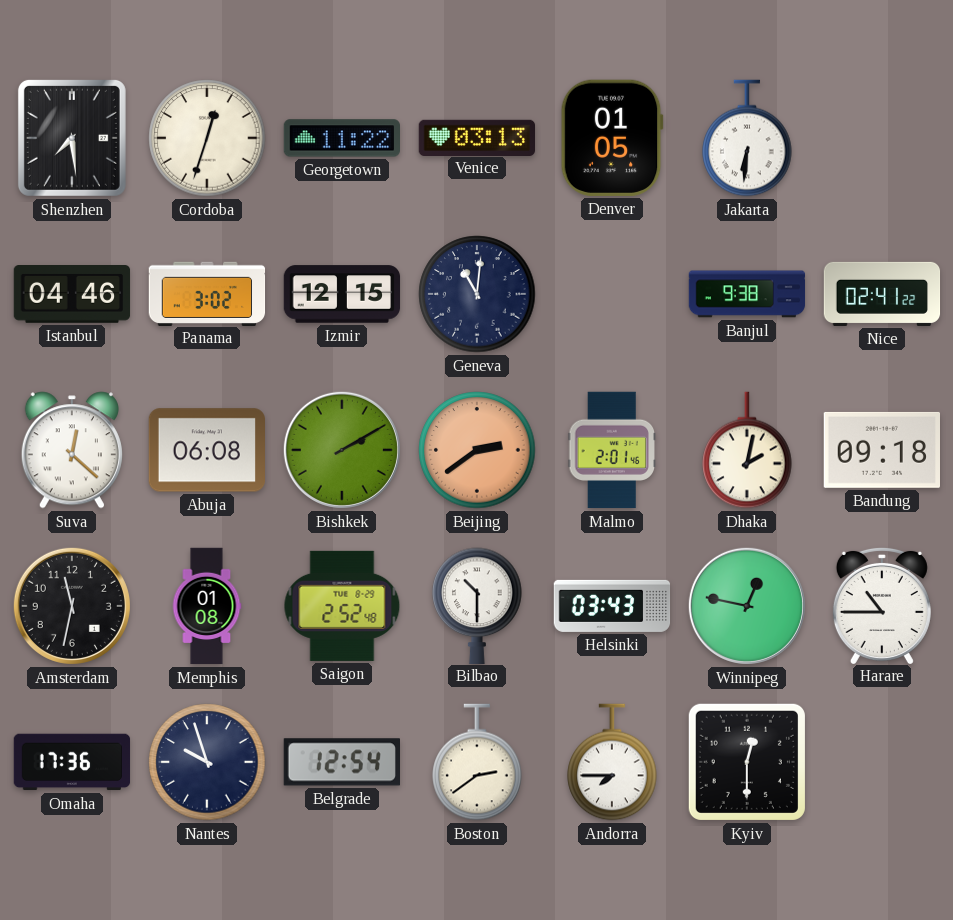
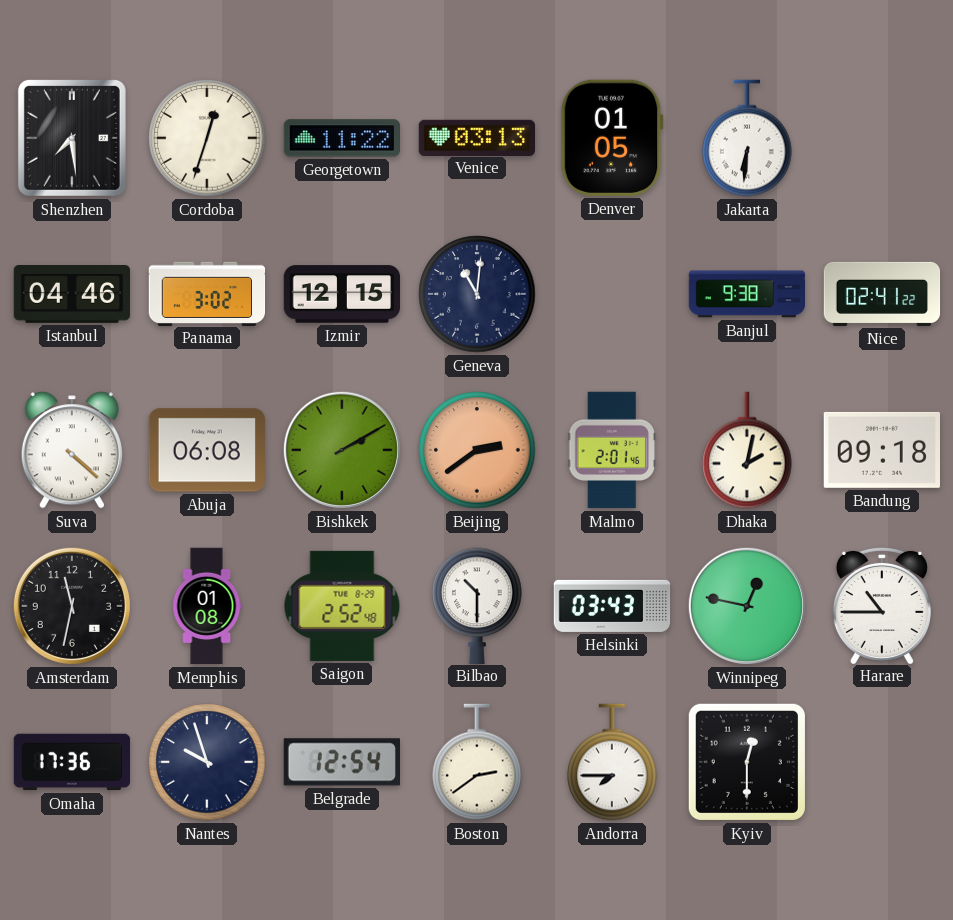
Suva: 12:22 -> 4:22 (72, 450)
